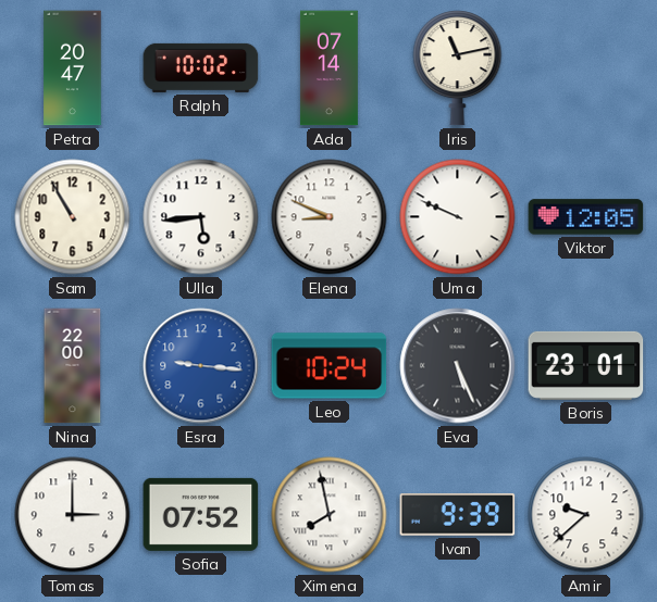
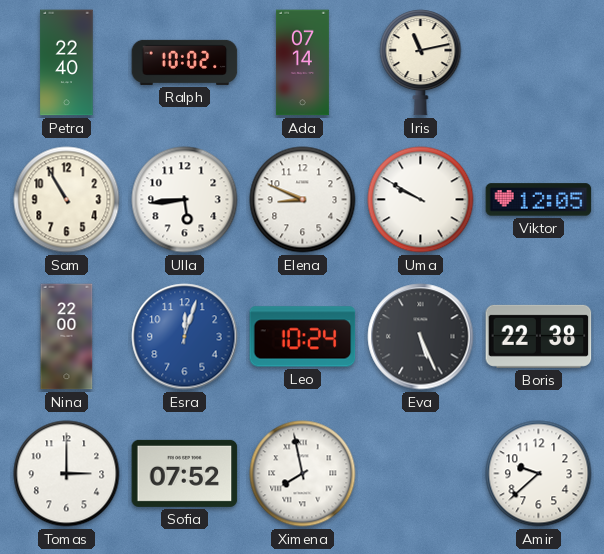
Petra: 20:47 -> 22:40 (67, 63)
Uma: 9:49 -> 9:50 (421, 200)
Esra: 9:16 -> 12:03 (185, 337)
Boris: 23:01 -> 22:38 (539, 336)
Ivan: 9:39 -> none (458, 515)
